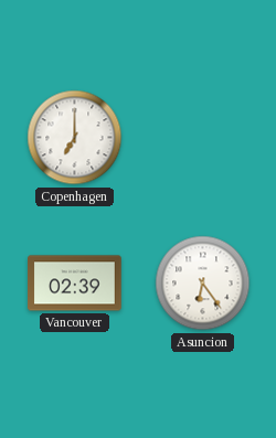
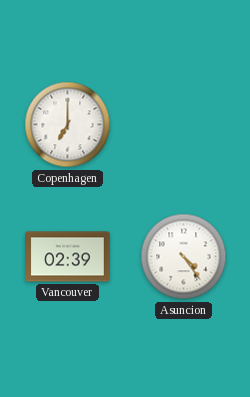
Asuncion: 6:24 -> 4:24 (184, 257)
